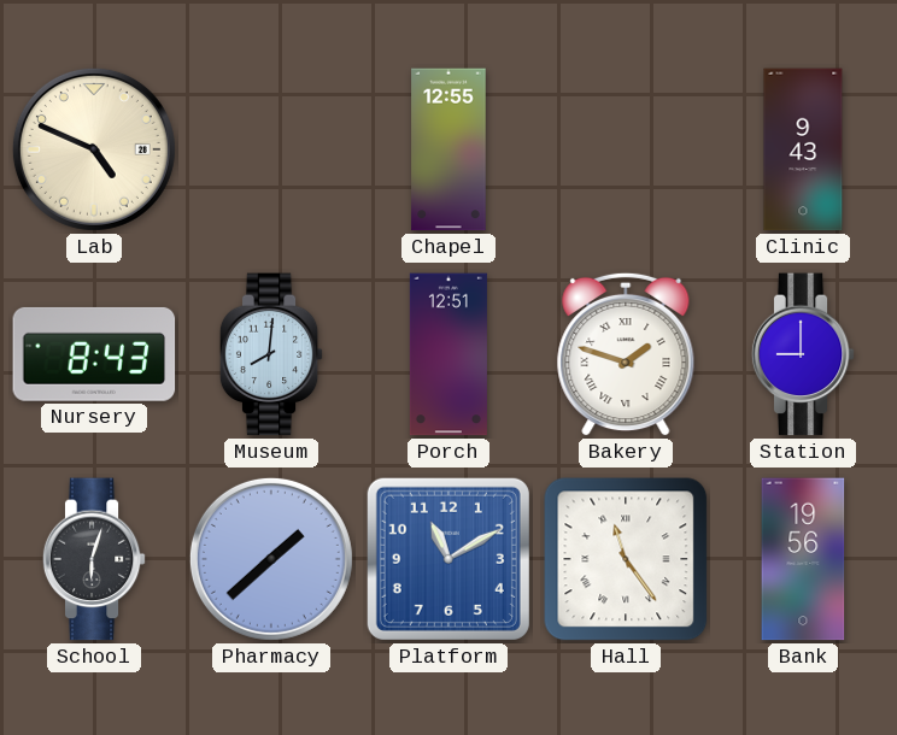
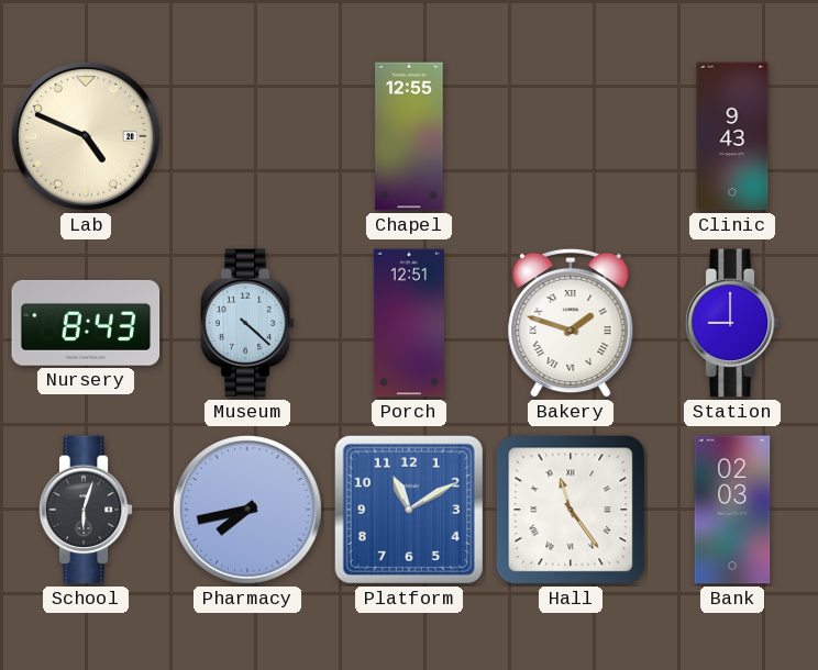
Museum: 8:01 -> 4:22 (247, 323)
Pharmacy: 1:38 -> 7:43 (247, 510)
Bank: 19:56 -> 02:03 (732, 510)
